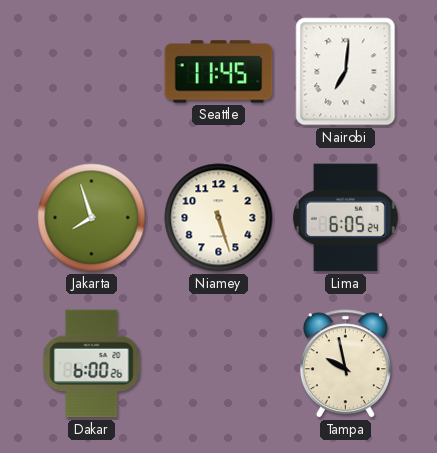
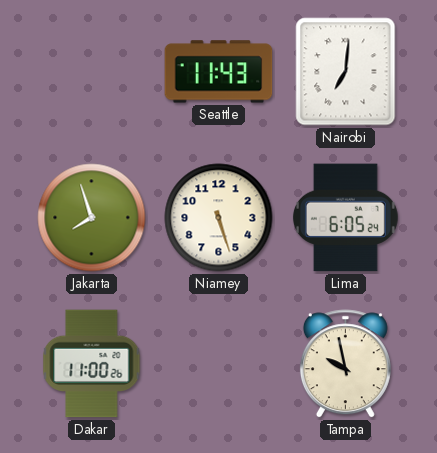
Seattle: 11:45 -> 11:43 (219, 72)
Dakar: 6:00 -> 11:00 (92, 364)
